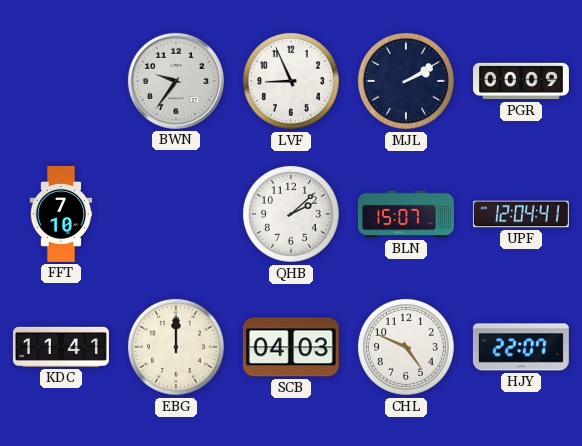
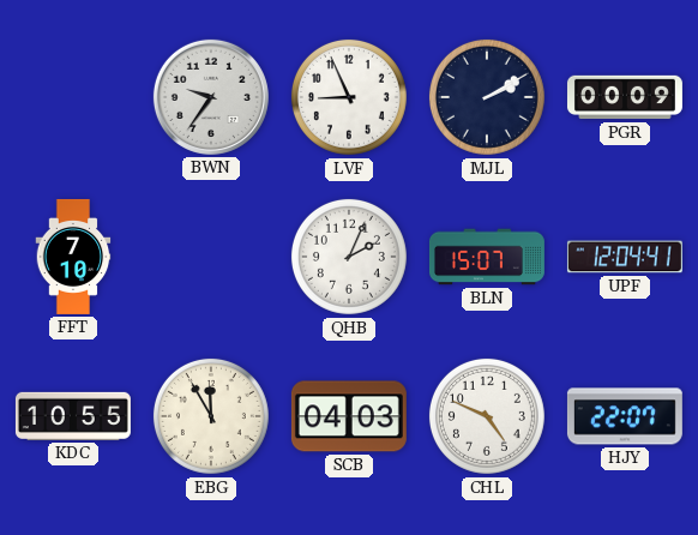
QHB: 2:08 -> 2:04 (349, 257)
KDC: 11:41 -> 10:55 (73, 416)
EBG: 12:00 -> 11:55 (211, 416)
